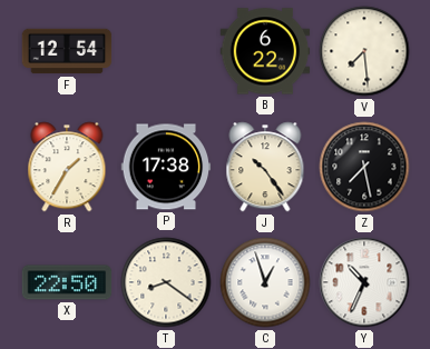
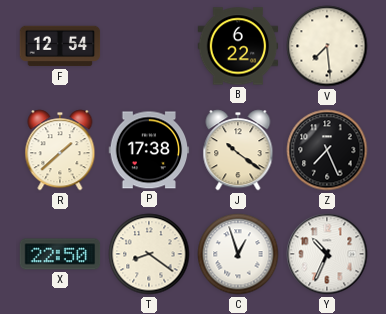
R: 1:35 -> 1:38 (60, 150)
J: 10:24 -> 10:21 (238, 150)
Z: 7:28 -> 7:26 (327, 150)
